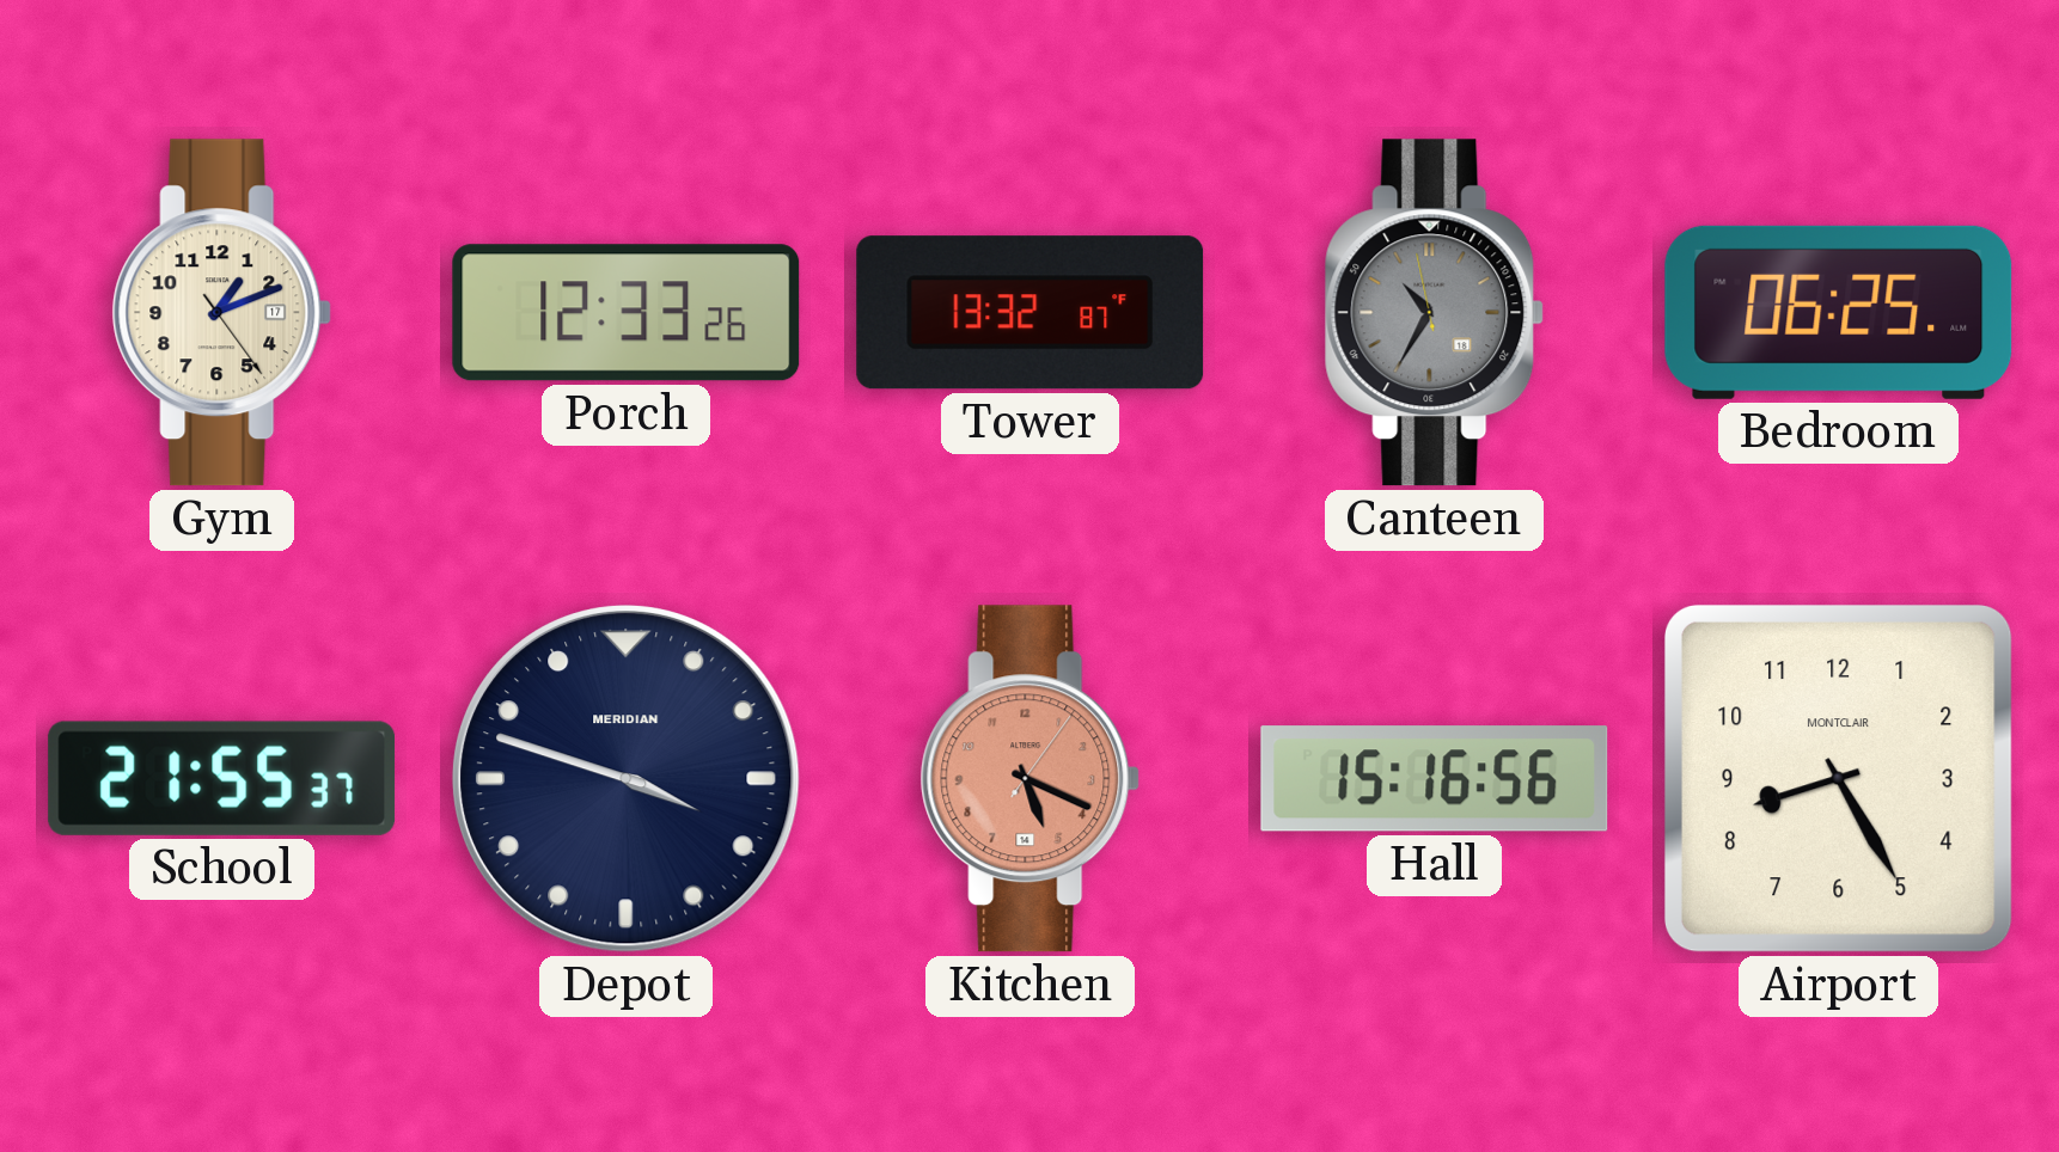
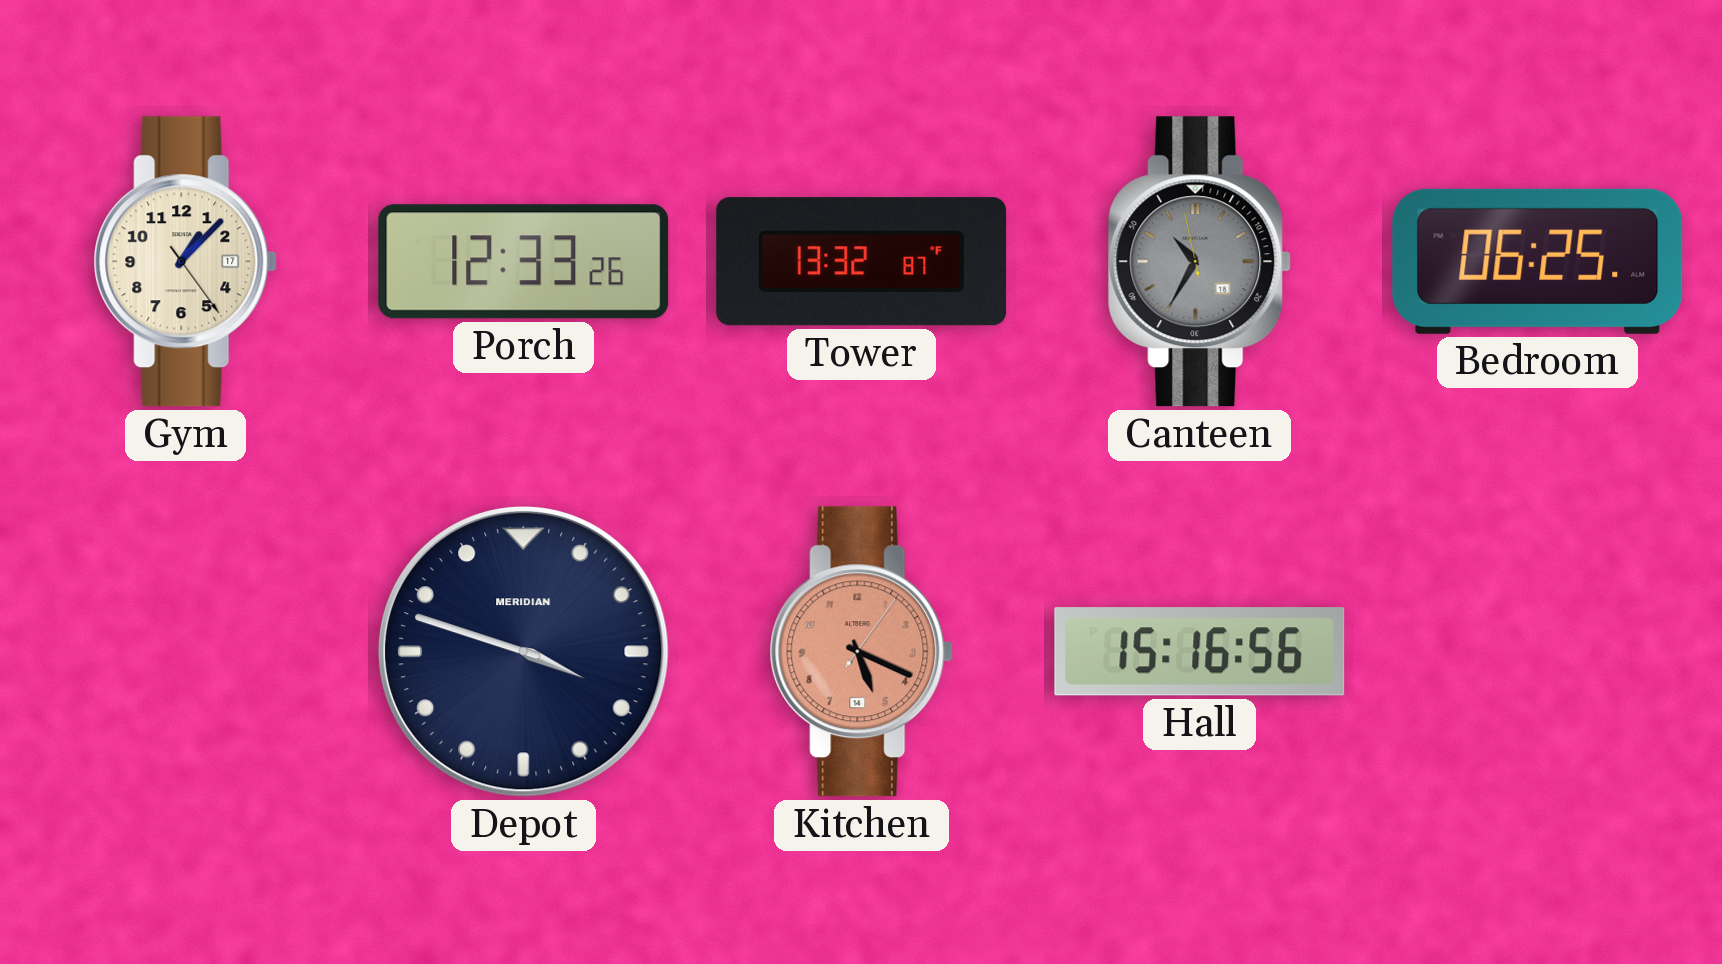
Gym: 1:11 -> 1:07 (186, 262)
School: 21:55 -> none (222, 778)
Airport: 8:25 -> none (1838, 778)
